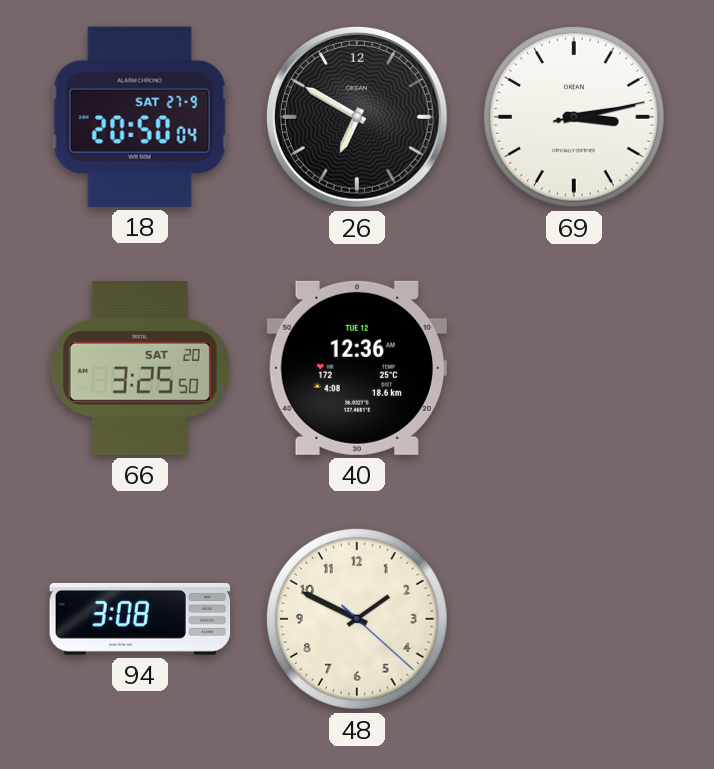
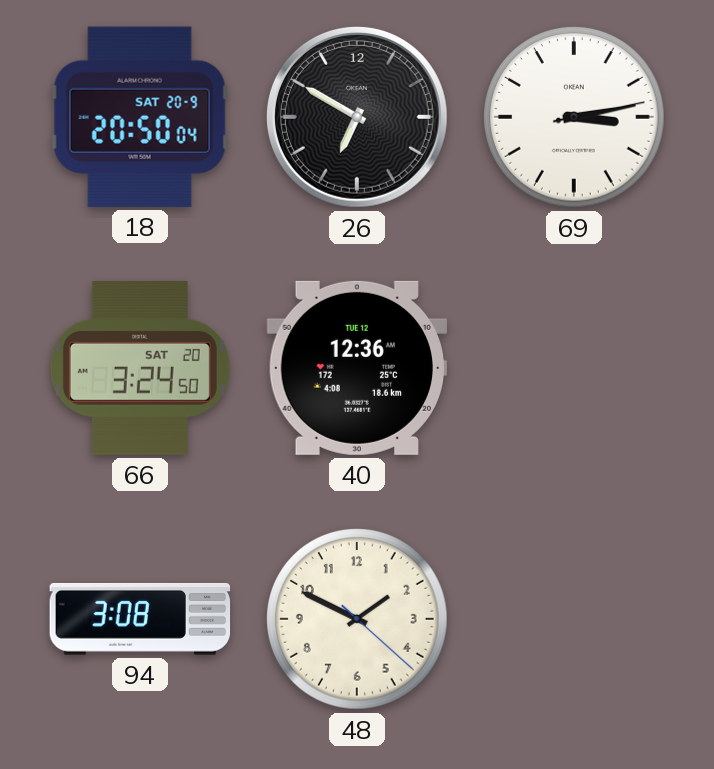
18 date: SAT 27-9 -> SAT 20-9 (140, 117)
66: 3:25 -> 3:24 (140, 369)
